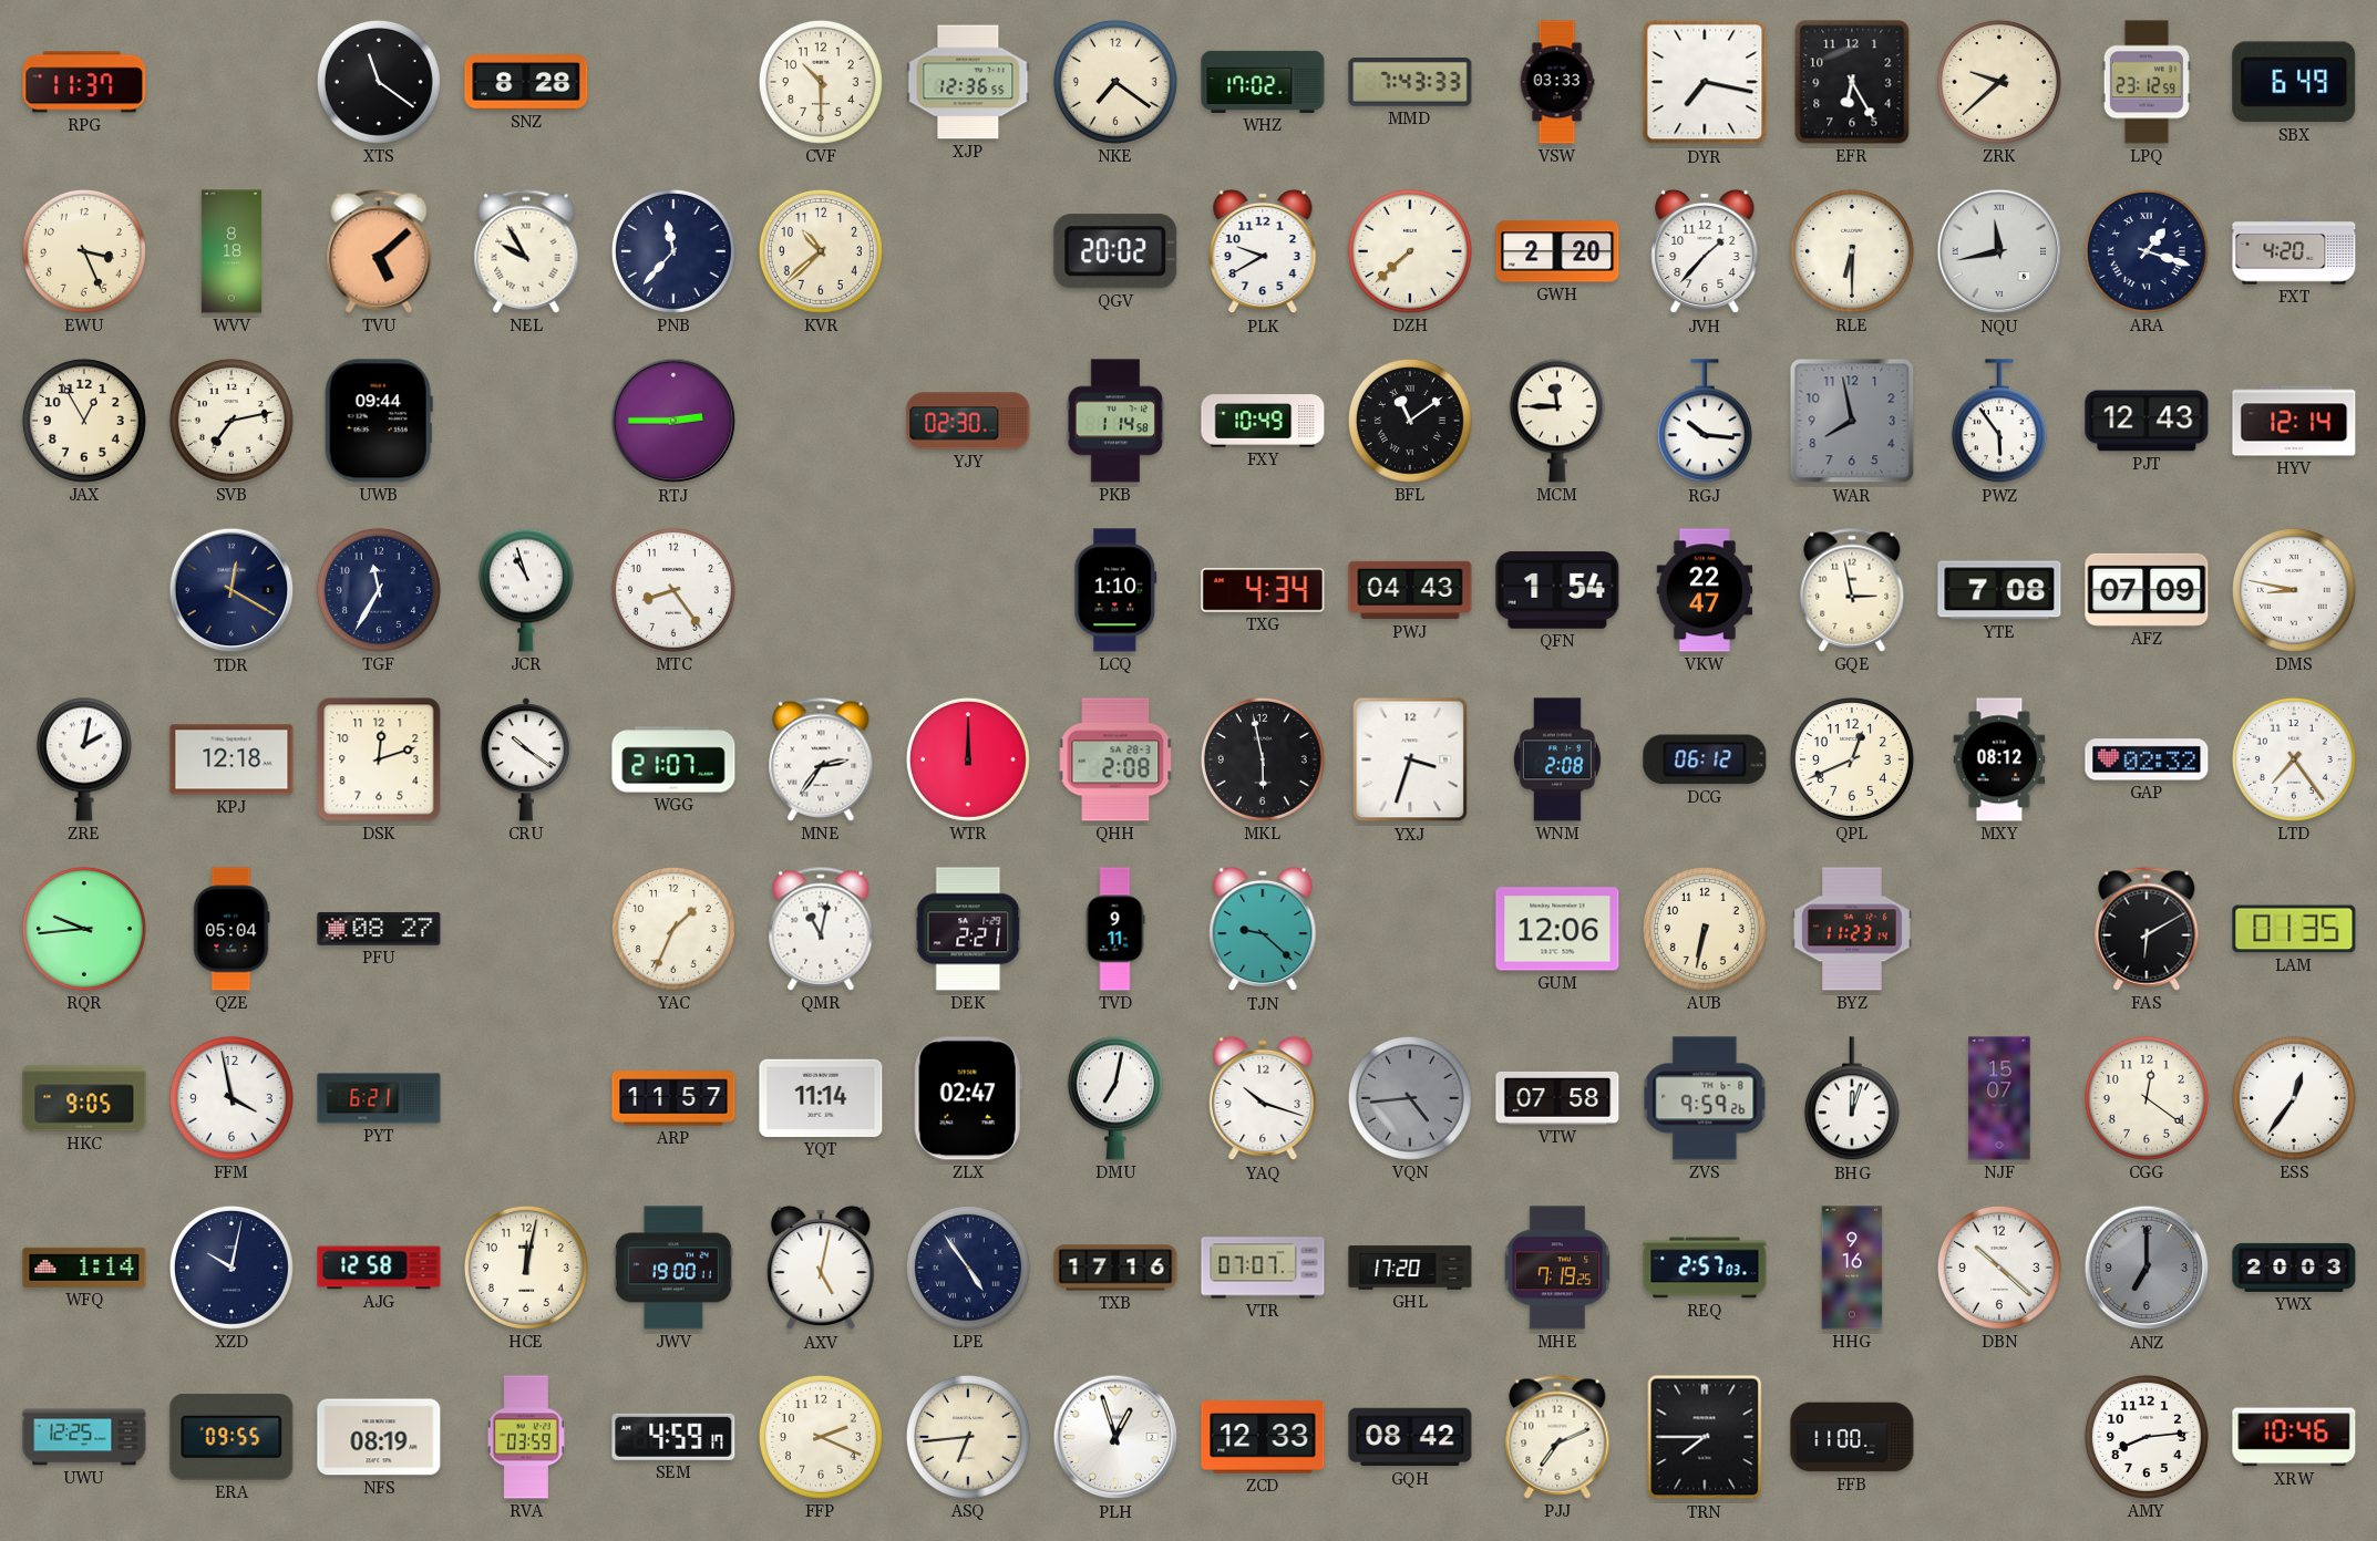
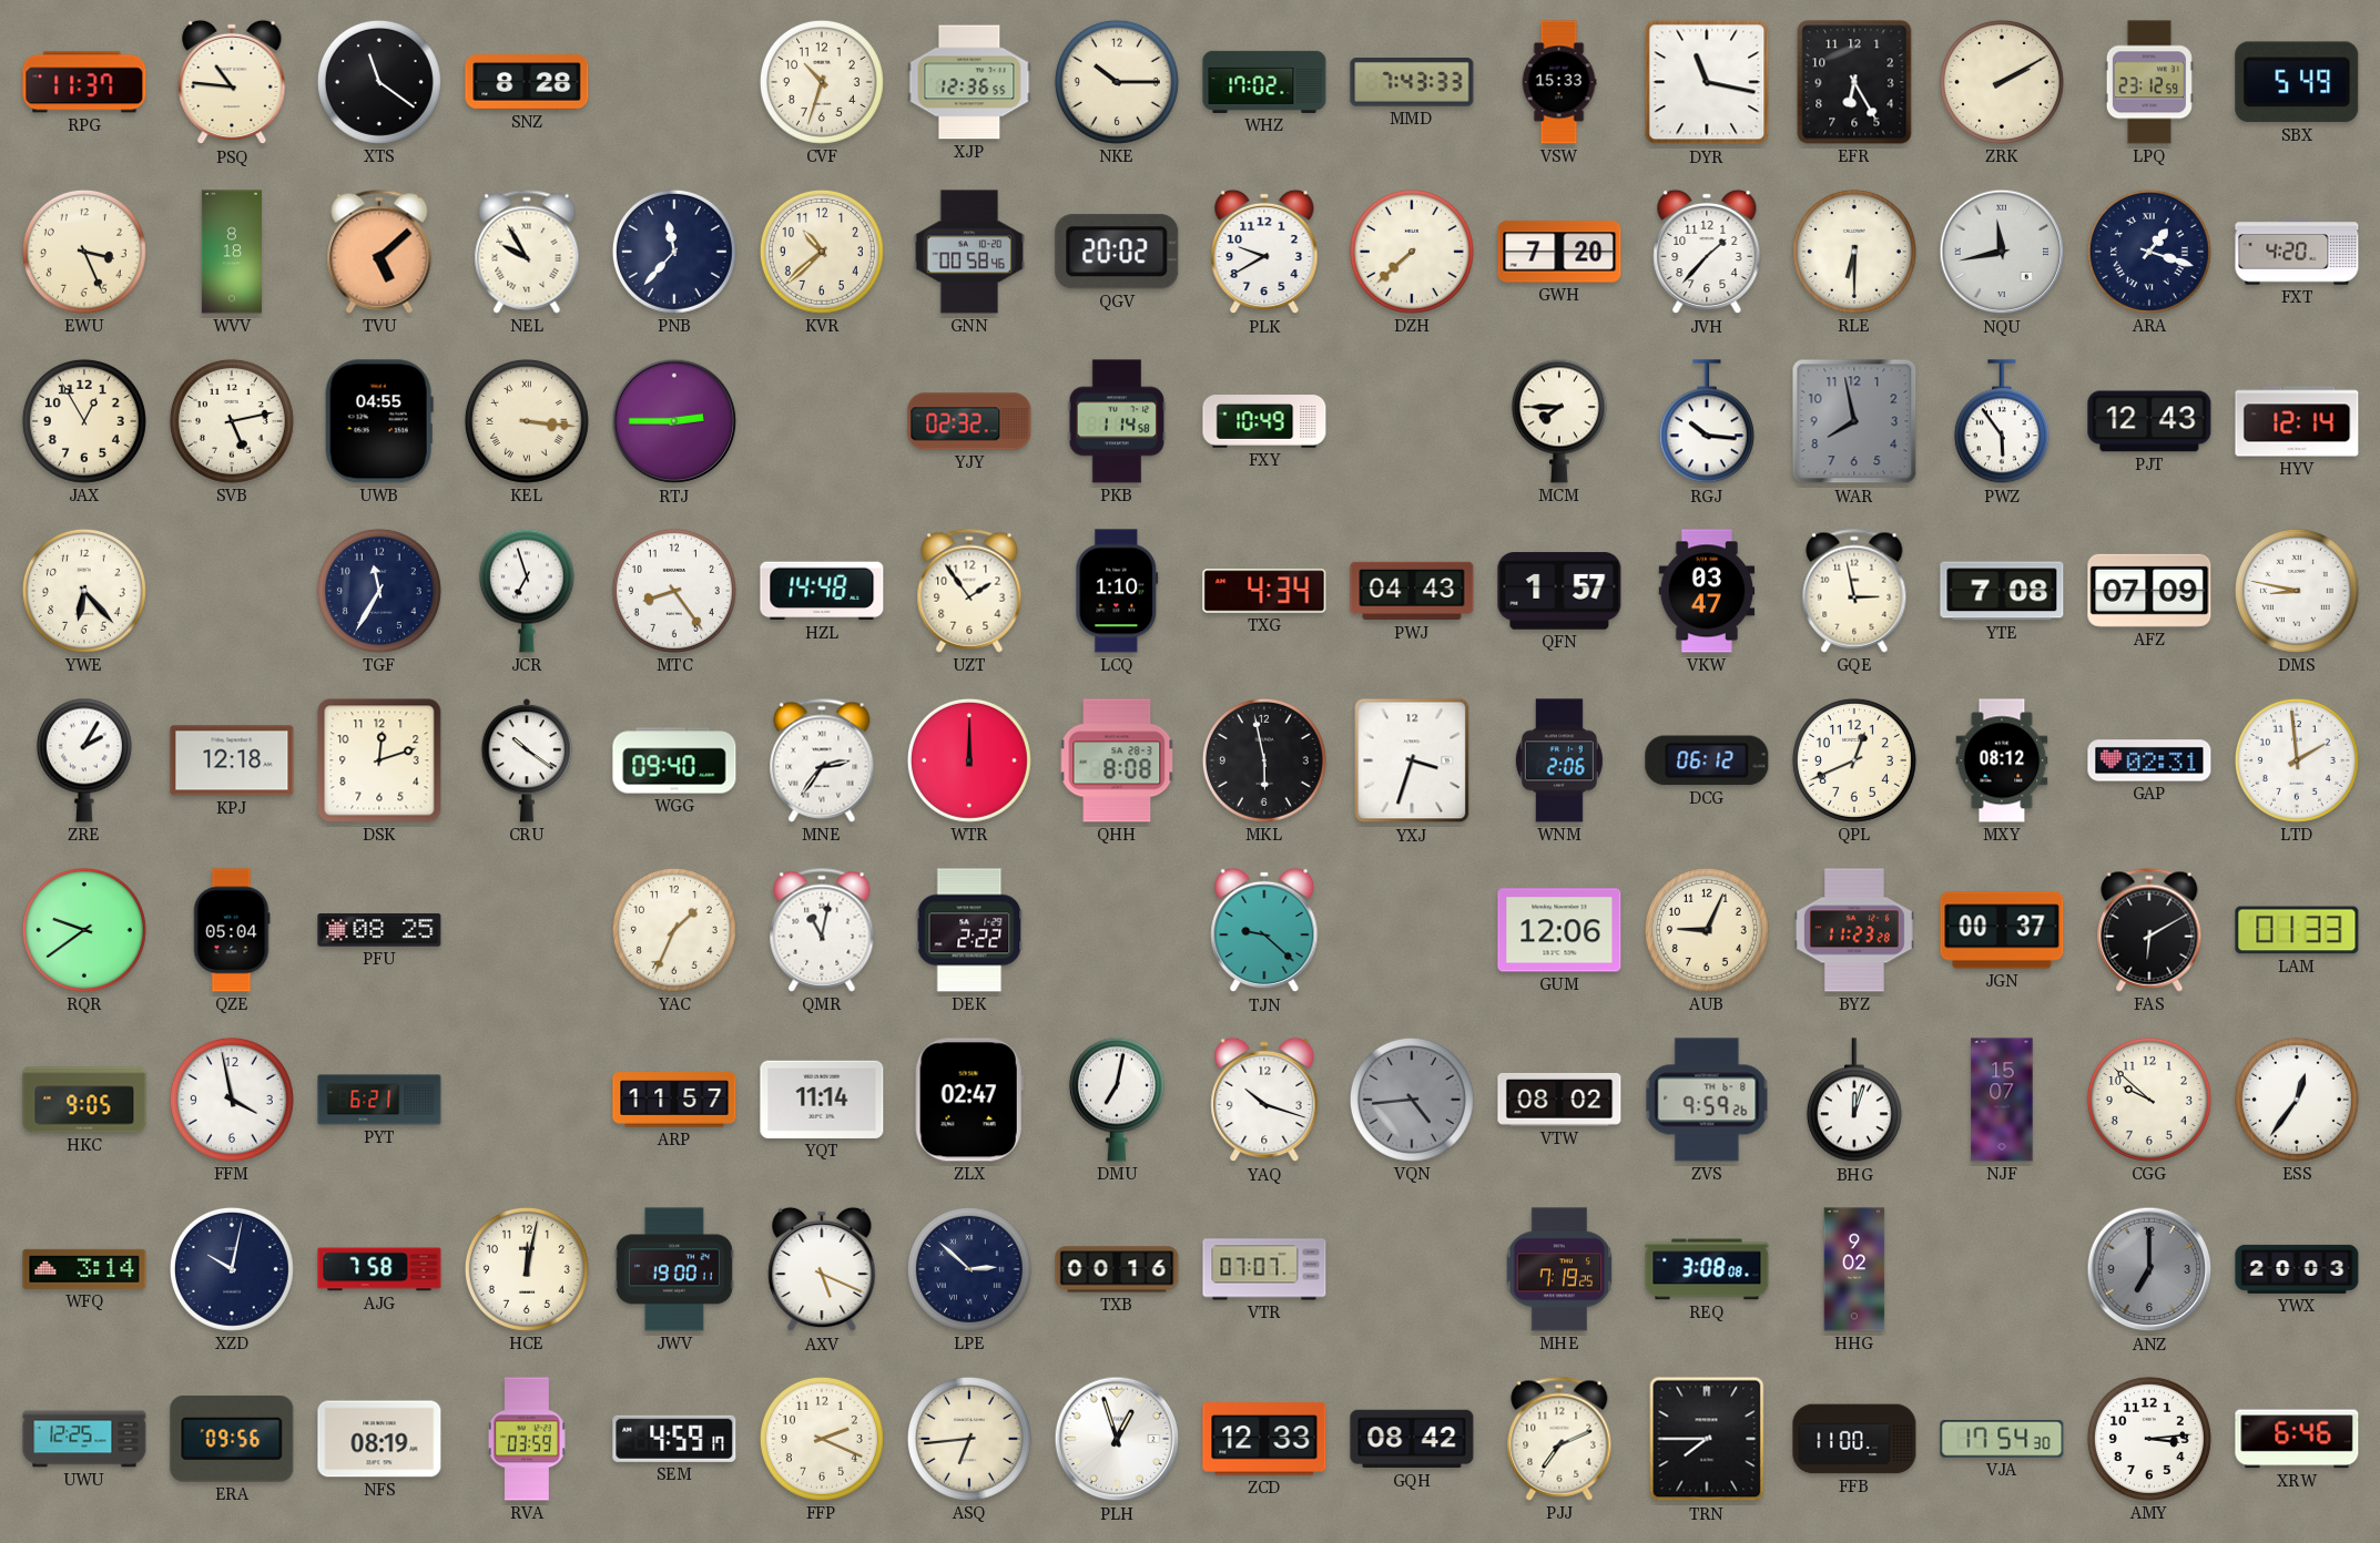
PSQ: none -> 10:46 (232, 82)
CVF: 10:30 -> 10:33 (822, 82)
NKE: 7:21 -> 10:15 (1117, 82)
VSW: 03:33 -> 15:33 (1559, 82)
DYR: 7:17 -> 11:17 (1707, 82)
ZRK: 9:38 -> 2:10 (2002, 82)
SBX: 6:49 -> 5:49 (2297, 82)
GNN: none -> 00:58 (969, 252)
GWH: 2:20 -> 7:20 (1559, 252)
SVB: 7:13 -> 5:13 (232, 421)
UWB: 09:44 -> 04:55 (379, 421)
KEL: none -> 3:16 (527, 421)
YJY: 02:30 -> 02:32 (969, 421)
BFL: 11:09 -> none (1410, 421)
MCM: 11:45 -> 7:45 (1559, 421)
YWE: none -> 6:23 (84, 591)
TDR: 12:20 -> none (231, 590)
JCR: 10:57 -> 6:57 (527, 591)
HZL: none -> 14:48 (822, 591)
UZT: none -> 1:54 (969, 591)
QFN: 1:54 -> 1:57 (1559, 591)
VKW: 22:47 -> 03:47 (1707, 591)
ZRE: 2:02 -> 2:05 (84, 760)
WGG: 21:07 -> 09:40 (674, 760)
QHH: 2:08 -> 8:08 (1117, 760)
WNM: 2:08 -> 2:06 (1559, 760)
GAP: 02:32 -> 02:31 (2149, 760)
LTD: 7:24 -> 1:59 (2297, 760)
RQR: 9:44 -> 9:39 (84, 930)
PFU: 08:27 -> 08:25 (379, 930)
DEK: 2:21 -> 2:22 (969, 930)
TVD: 9:11 -> none (1115, 929)
AUB: 6:32 -> 9:04 (1707, 930)
BYZ: 11:23:14 -> 11:23:28 (1854, 930)
JGN: none -> 00:37 (2002, 930)
LAM: 01:35 -> 01:33 (2297, 930)
VTW: 07:58 -> 08:02 (1559, 1100)
CGG: 12:21 -> 9:52 (2149, 1100)
WFQ: 1:14 -> 3:14 (84, 1269)
AJG: 12:58 -> 7:58 (379, 1269)
AXV: 5:02 -> 5:19 (822, 1269)
LPE: 4:54 -> 2:52 (969, 1269)
TXB: 17:16 -> 00:16 (1117, 1269)
GHL: 17:20 -> none (1410, 1268)
REQ: 2:57 -> 3:08 (1707, 1269)
HHG: 9:16 -> 9:02 (1854, 1269)
DBN: 10:22 -> none (1999, 1268)
ERA: 09:55 -> 09:56 (232, 1439)
VJA: none -> 17:54 (2002, 1440)
AMY: 8:14 -> 3:14 (2149, 1439)
XRW: 10:46 -> 6:46 (2297, 1439)
